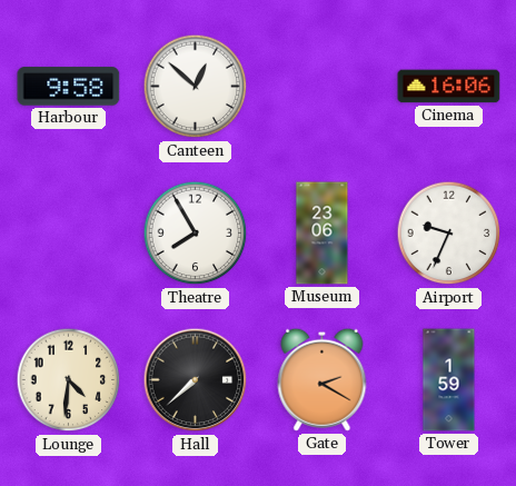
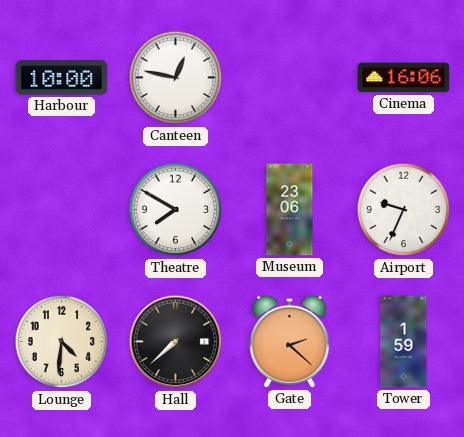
Harbour: 9:58 -> 10:00 (62, 78)
Canteen: 12:52 -> 12:47 (176, 78)
Theatre: 7:55 -> 7:50 (176, 210)
Gate: 2:20 -> 2:22 (290, 341)
